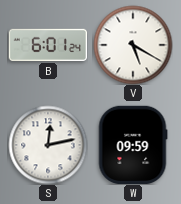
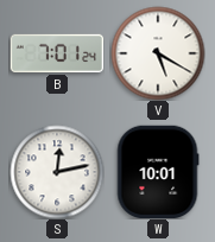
B: 6:01 -> 7:01 (57, 53)
W: 09:59 -> 10:01 (158, 172)
